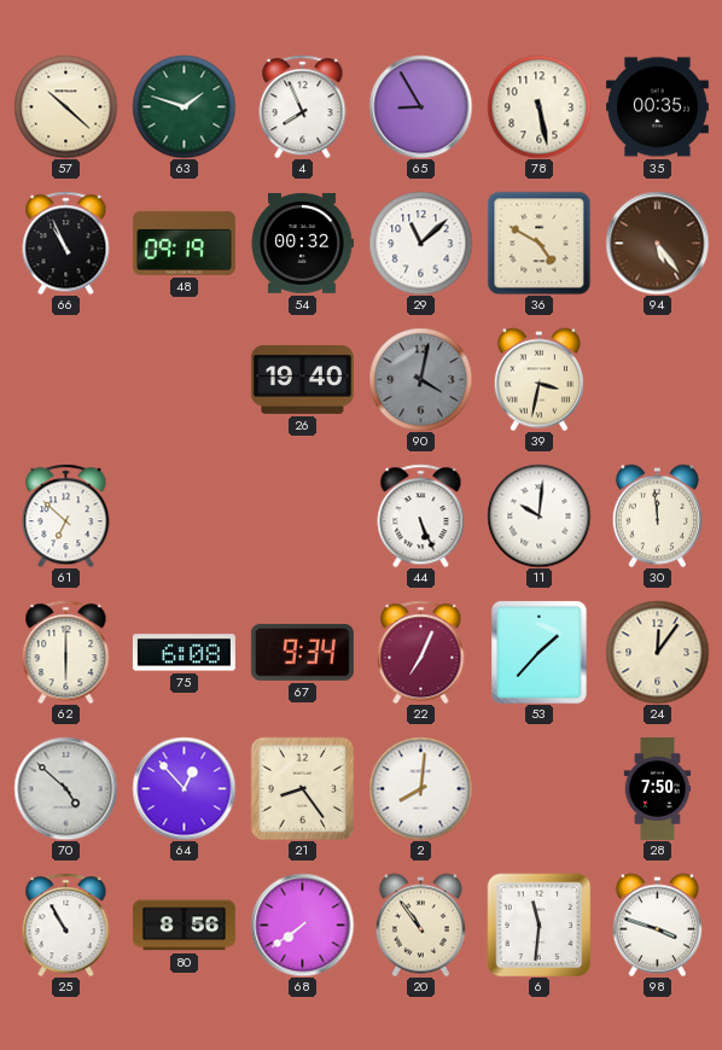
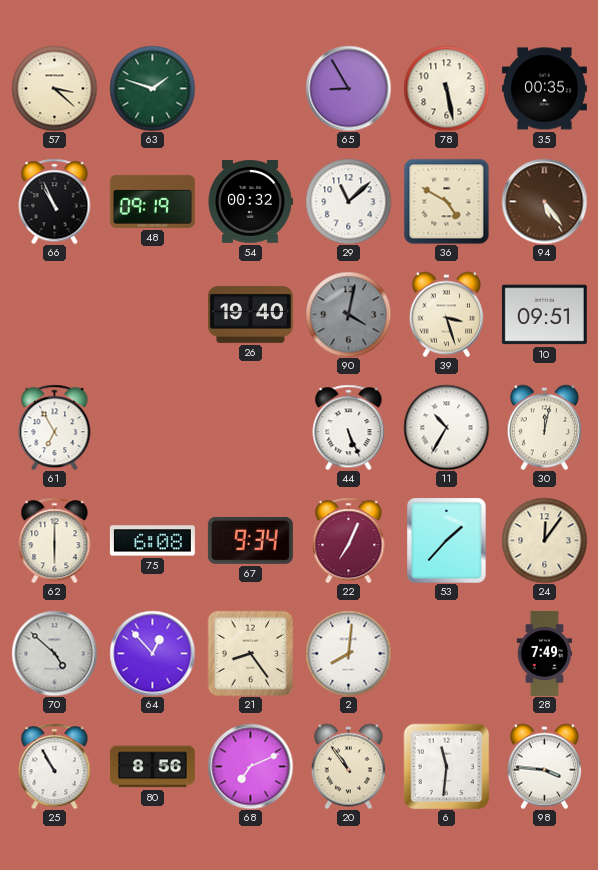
57: 10:22 -> 3:22 (54, 88)
4: 7:56 -> none (303, 106)
39: 3:32 -> 3:27 (446, 314)
10: none -> 09:51 (544, 315)
61: 6:52 -> 6:55 (55, 427)
11: 10:01 -> 10:35 (446, 427)
30: 11:59 -> 12:02 (544, 427)
28: 7:50 -> 7:49 (545, 653)
68: 7:39 -> 7:11 (250, 766)
98: 3:48 -> 3:46 (544, 766)
